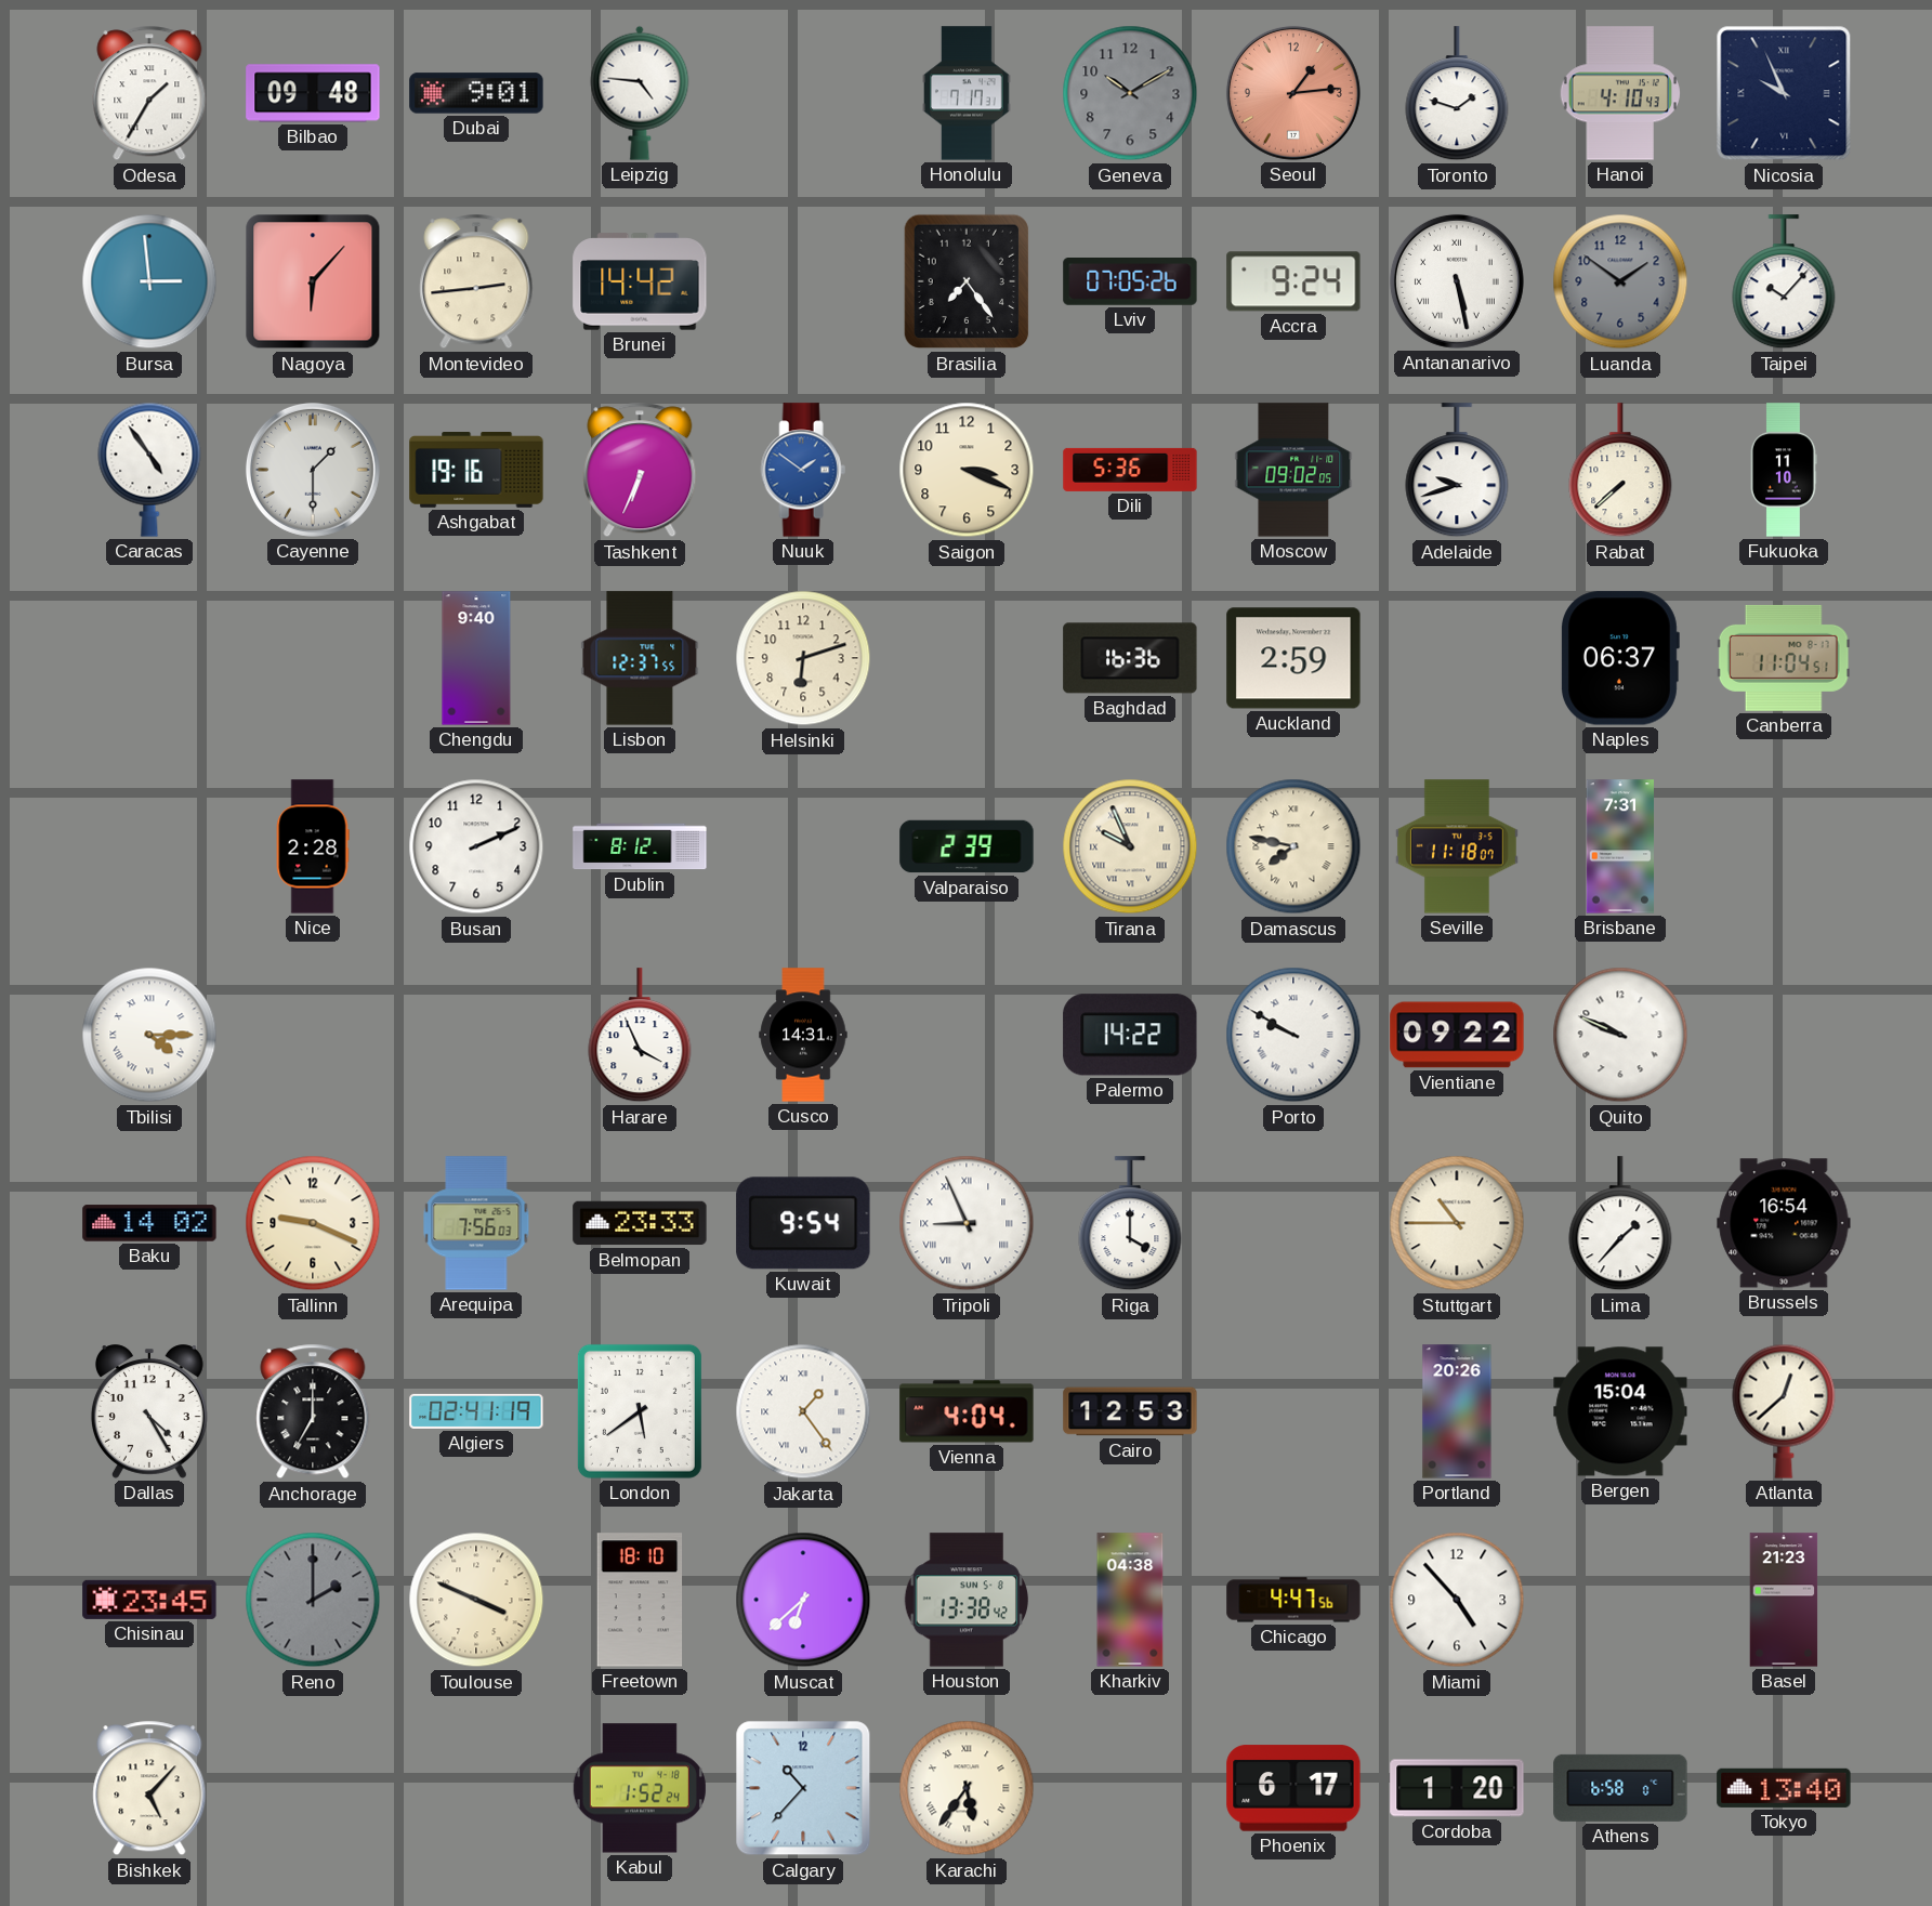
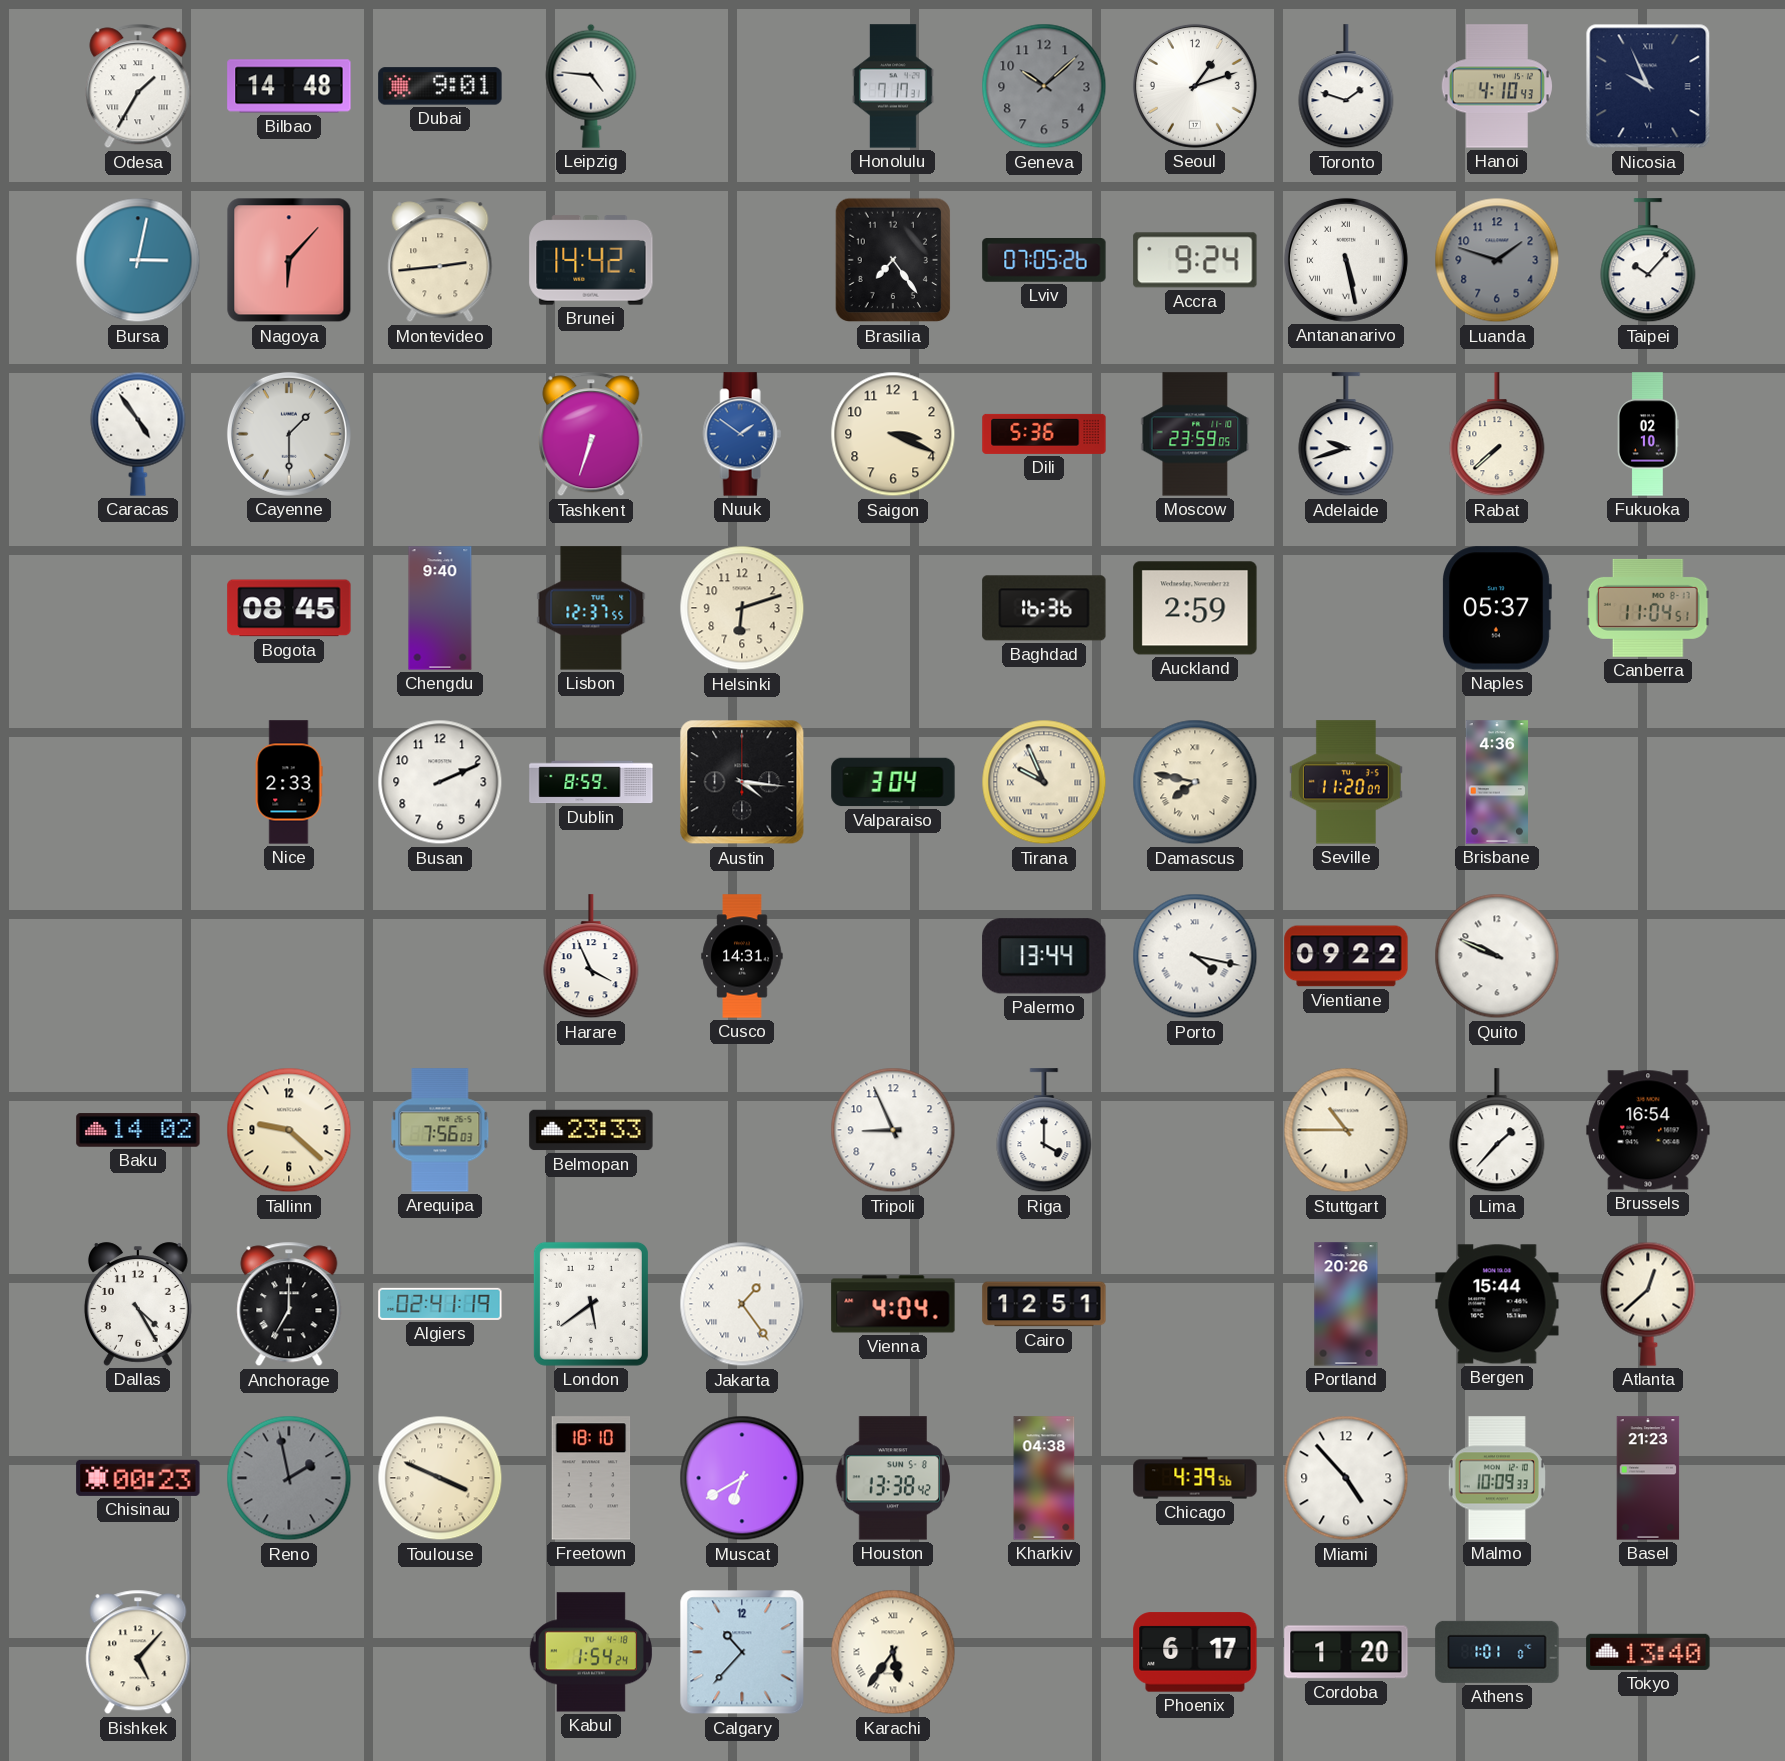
Bilbao: 09:48 -> 14:48 (289, 86)
Geneva: 10:10 -> 10:08 (1044, 86)
Seoul: 1:14 -> 1:12 (1195, 86)
Seoul dial: salmon -> white (1195, 86)
Bursa: 2:59 -> 3:02 (138, 260)
Luanda: 1:51 -> 1:48 (1497, 260)
Ashgabat: 19:16 -> none (476, 470)
Tashkent: 6:34 -> 6:33 (591, 434)
Moscow: 09:02 -> 23:59 (1195, 434)
Fukuoka: 11:10 -> 02:10 (1649, 434)
Bogota: none -> 08:45 (289, 608)
Naples: 06:37 -> 05:37 (1497, 608)
Nice: 2:28 -> 2:33 (289, 782)
Dublin: 8:12 -> 8:59 (591, 782)
Austin: none -> 4:16 (742, 782)
Valparaiso: 2:39 -> 3:04 (893, 782)
Seville: 11:18 -> 11:20 (1346, 782)
Brisbane: 7:31 -> 4:36 (1496, 782)
Tbilisi: 4:15 -> none (149, 1035)
Palermo: 14:22 -> 13:44 (1044, 956)
Porto: 9:50 -> 4:17 (1195, 956)
Tallinn: 9:19 -> 9:22 (289, 1130)
Kuwait: 9:54 -> none (803, 1223)
Tripoli numerals: Roman -> Arabic (893, 1130)
Cairo: 12:53 -> 12:51 (1044, 1304)
Bergen: 15:04 -> 15:44 (1497, 1304)
Chisinau: 23:45 -> 00:23 (138, 1478)
Reno: 2:00 -> 1:58 (289, 1478)
Muscat: 6:38 -> 6:40 (742, 1478)
Chicago: 4:47 -> 4:39 (1195, 1478)
Malmo: none -> 10:09 (1497, 1478)
Kabul: 1:52 -> 1:54 (591, 1652)
Athens: 6:58 -> 1:01 (1497, 1652)
